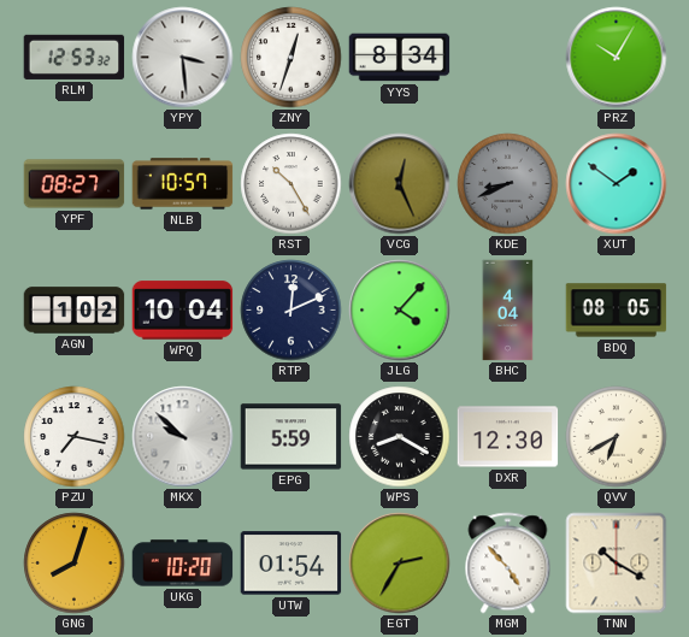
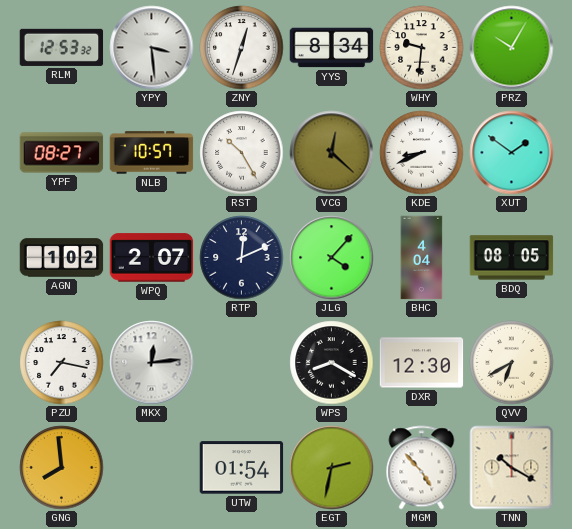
WHY: none -> 9:31 (422, 48)
VCG: 12:26 -> 12:22 (332, 153)
KDE dial: grey -> white (422, 153)
WPQ: 10:04 -> 2:07 (152, 258)
MKX: 9:52 -> 12:14 (152, 363)
EPG: 5:59 -> none (291, 437)
GNG: 8:03 -> 7:59 (62, 468)
UKG: 10:20 -> none (183, 564)
EGT: 2:35 -> 2:32 (332, 468)
